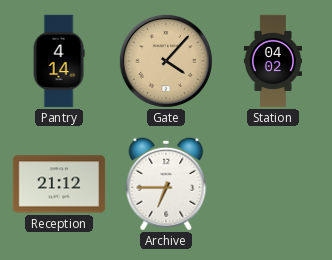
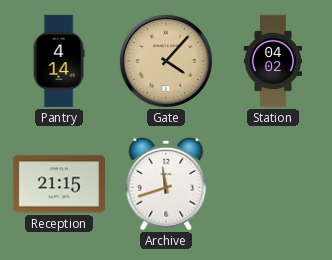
Reception: 21:12 -> 21:15 (59, 184)
Archive: 6:45 -> 11:42 (166, 184)
